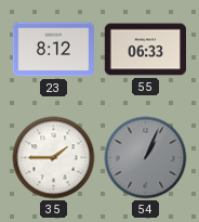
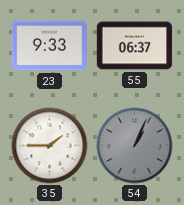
23: 8:12 -> 9:33 (49, 46)
55: 06:33 -> 06:37 (135, 46)
